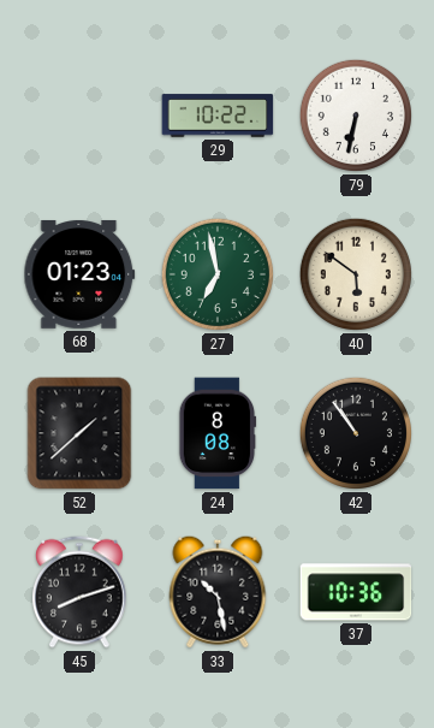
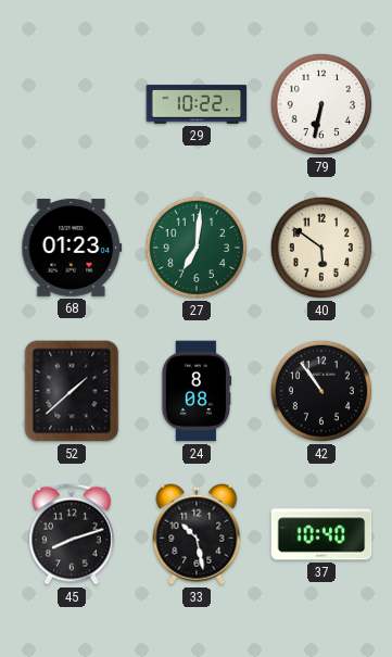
27: 6:58 -> 7:01 (197, 248)
37: 10:36 -> 10:40 (321, 534)
